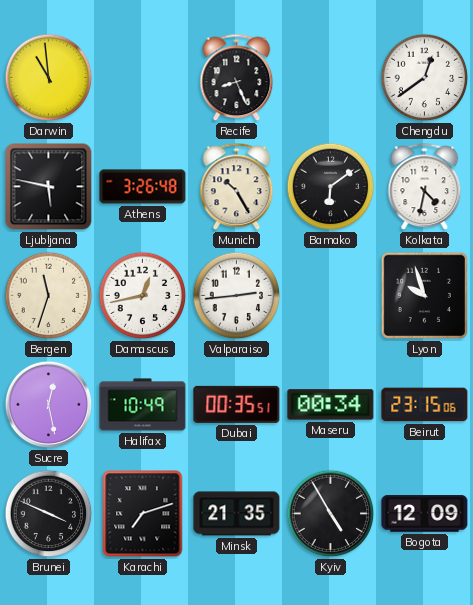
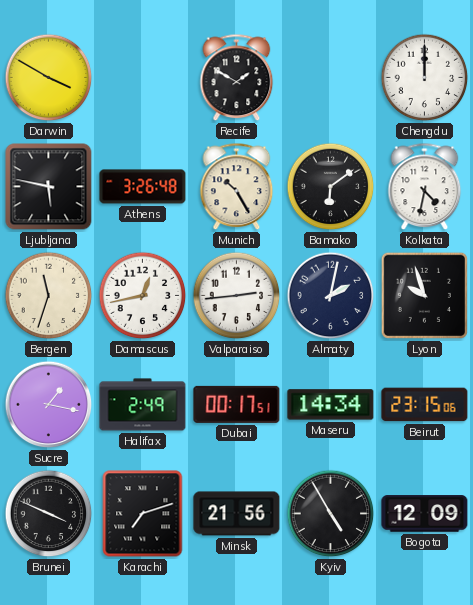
Darwin: 10:59 -> 3:50 (49, 78)
Recife: 8:26 -> 1:50 (237, 78)
Chengdu: 12:39 -> 12:00 (425, 78)
Almaty: none -> 2:02 (331, 296)
Sucre: 12:28 -> 1:17 (49, 405)
Halifax: 10:49 -> 2:49 (143, 405)
Dubai: 00:35 -> 00:17 (237, 404)
Maseru: 00:34 -> 14:34 (331, 405)
Minsk: 21:35 -> 21:56 (237, 514)
